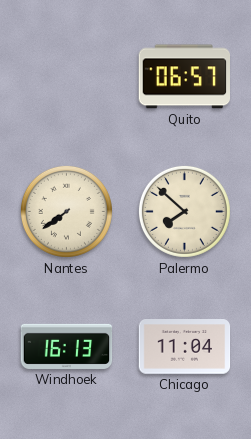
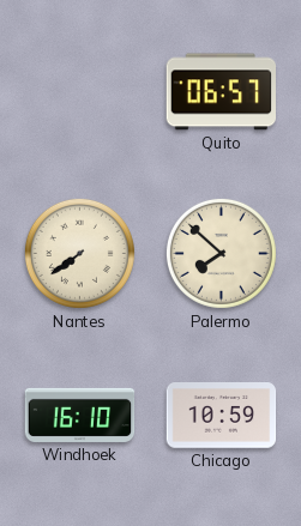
Windhoek: 16:13 -> 16:10 (80, 415)
Chicago: 11:04 -> 10:59 (222, 416)
